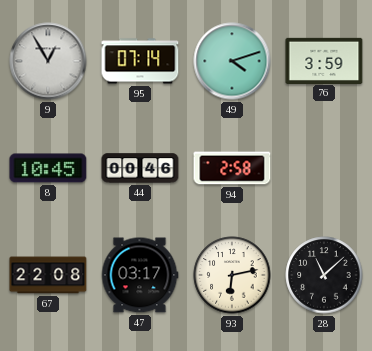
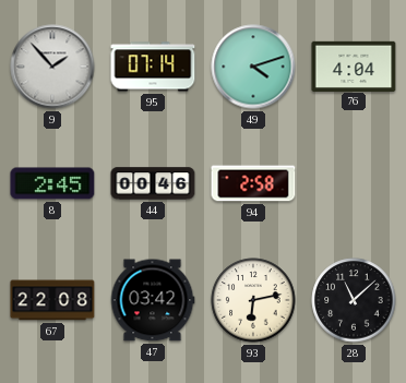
9: 12:55 -> 1:53 (52, 67)
76: 3:59 -> 4:04 (354, 65)
8: 10:45 -> 2:45 (52, 183)
47: 03:17 -> 03:42 (153, 300)
